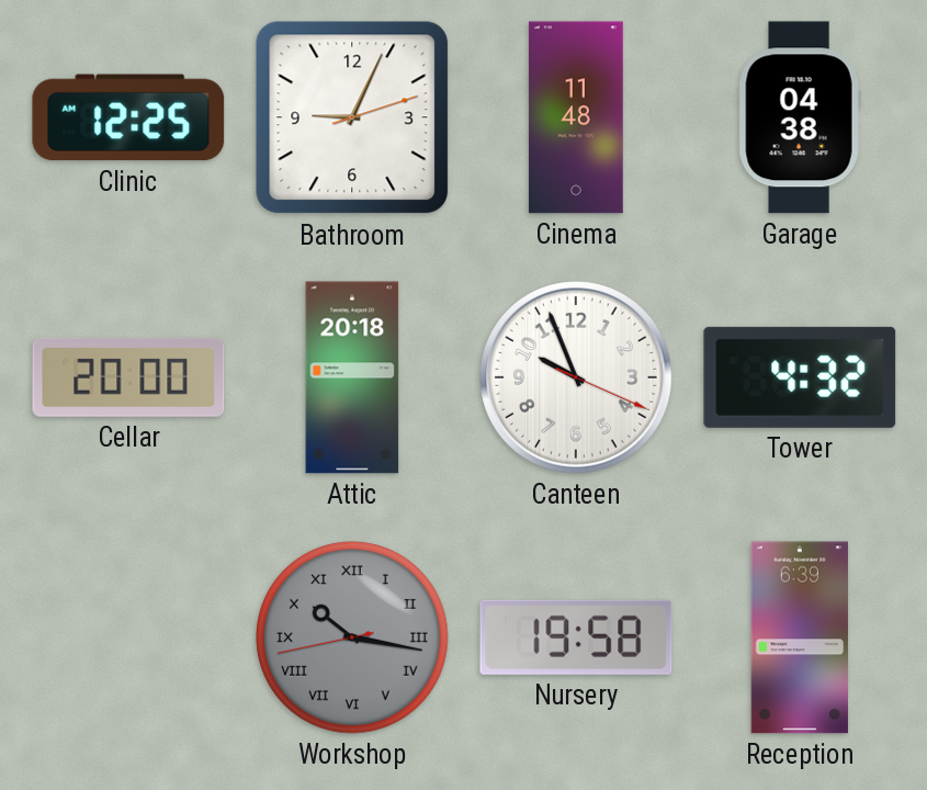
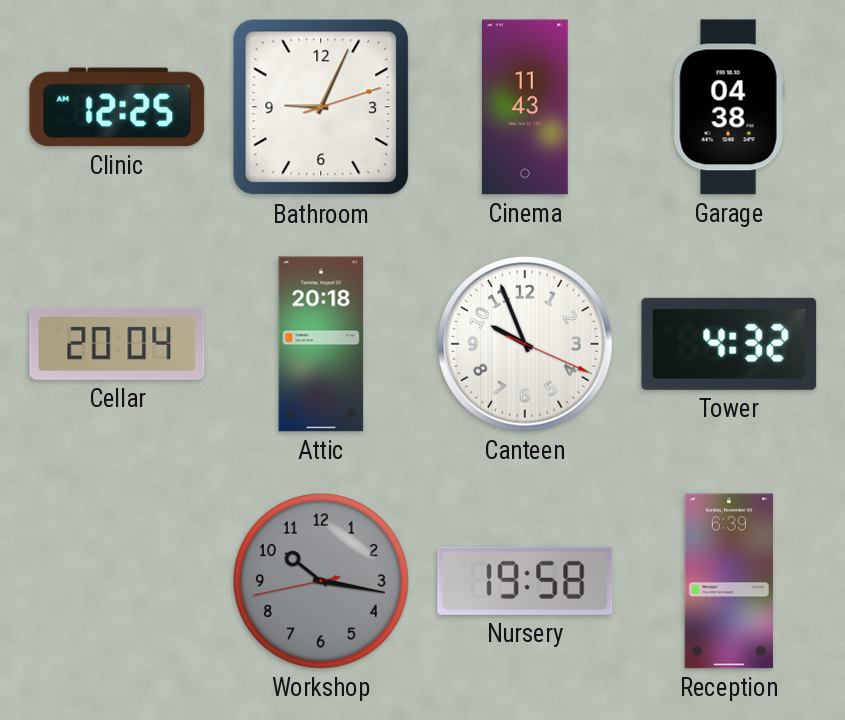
Cinema: 11:48 -> 11:43 (525, 107)
Cellar: 20:00 -> 20:04 (117, 344)
Workshop numerals: Roman -> Arabic (322, 582)
